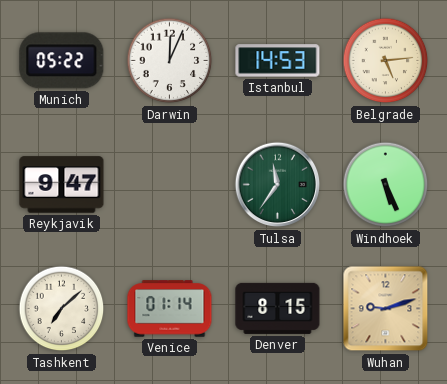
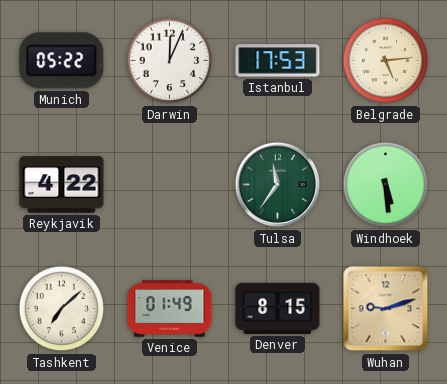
Istanbul: 14:53 -> 17:53 (278, 61)
Reykjavik: 9:47 -> 4:22 (62, 185)
Windhoek: 5:26 -> 5:29 (386, 185)
Venice: 01:14 -> 01:49 (170, 309)
